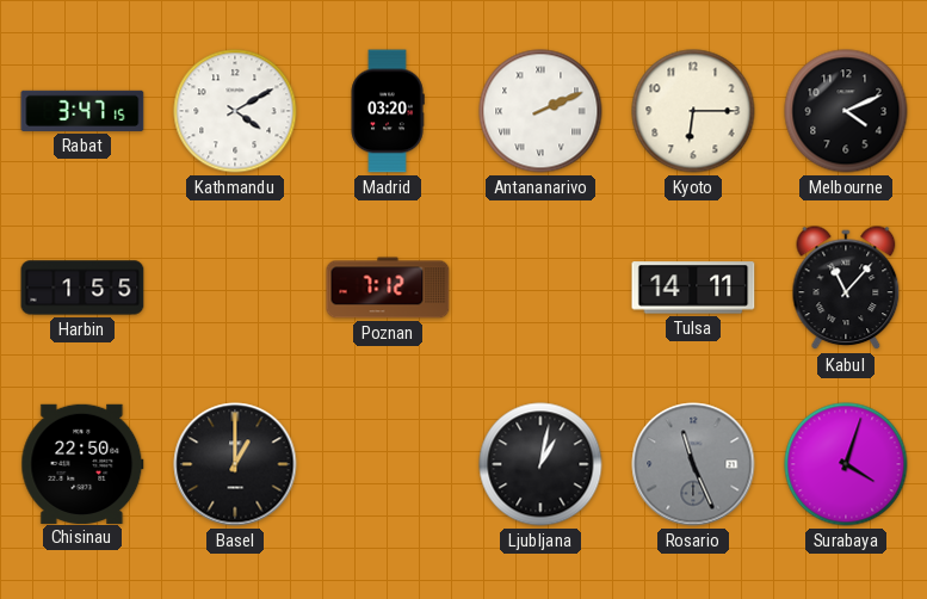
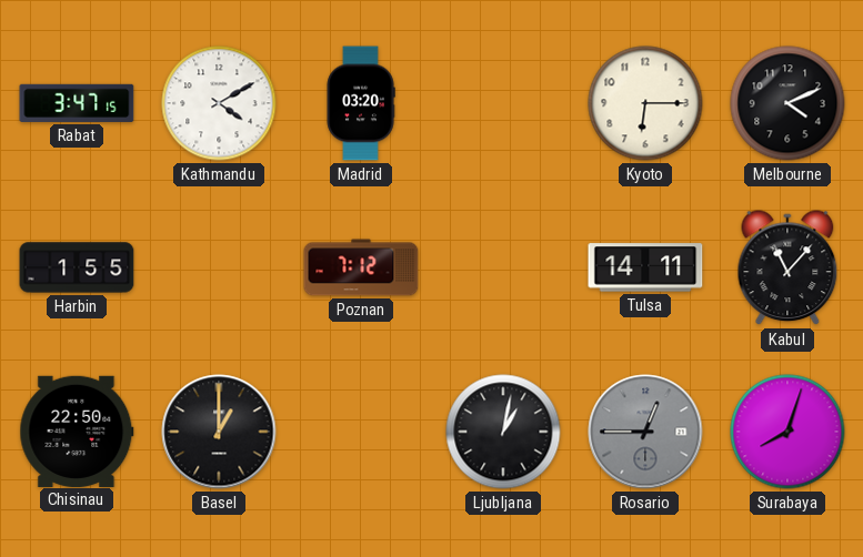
Antananarivo: 2:11 -> none (540, 111)
Rosario: 11:26 -> 12:45 (645, 432)
Surabaya: 4:03 -> 8:03 (787, 432)
